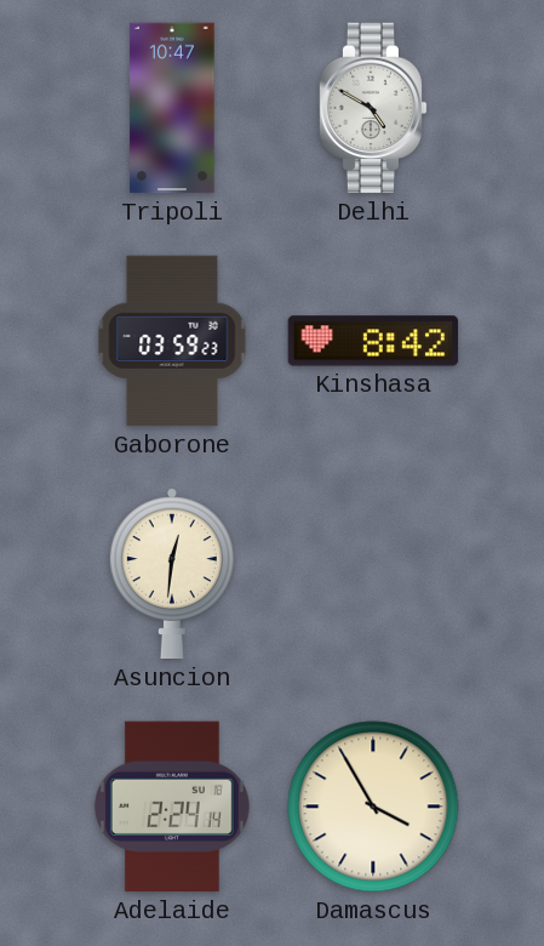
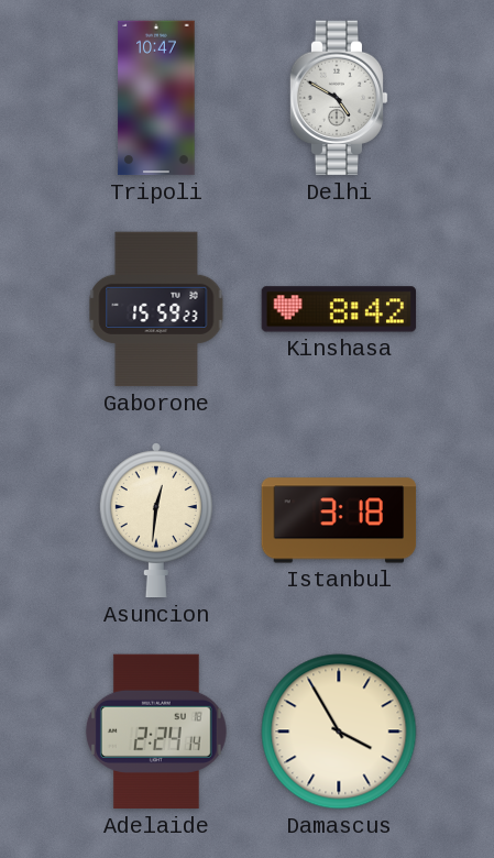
Gaborone: 03:59 -> 15:59 (156, 309)
Istanbul: none -> 3:18 (339, 520)
